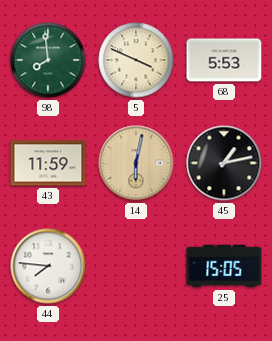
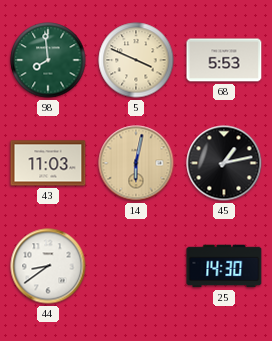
43: 11:59 -> 11:03 (48, 163)
44: 7:46 -> 8:39 (48, 266)
25: 15:05 -> 14:30 (224, 266)
